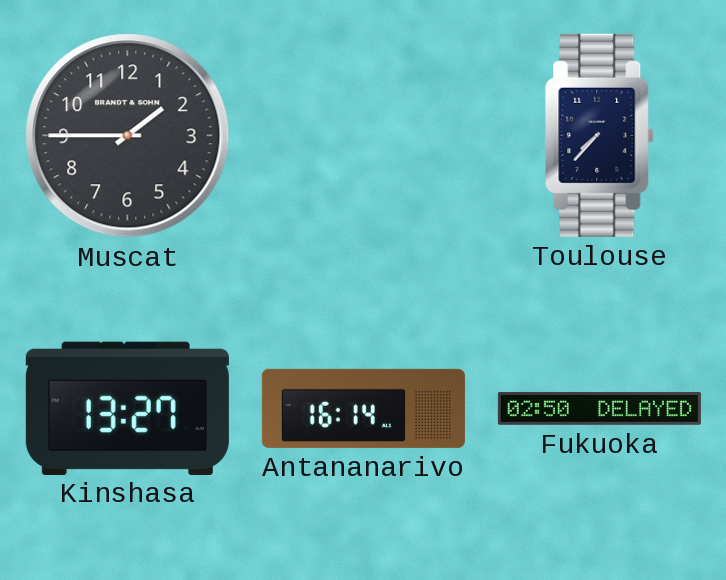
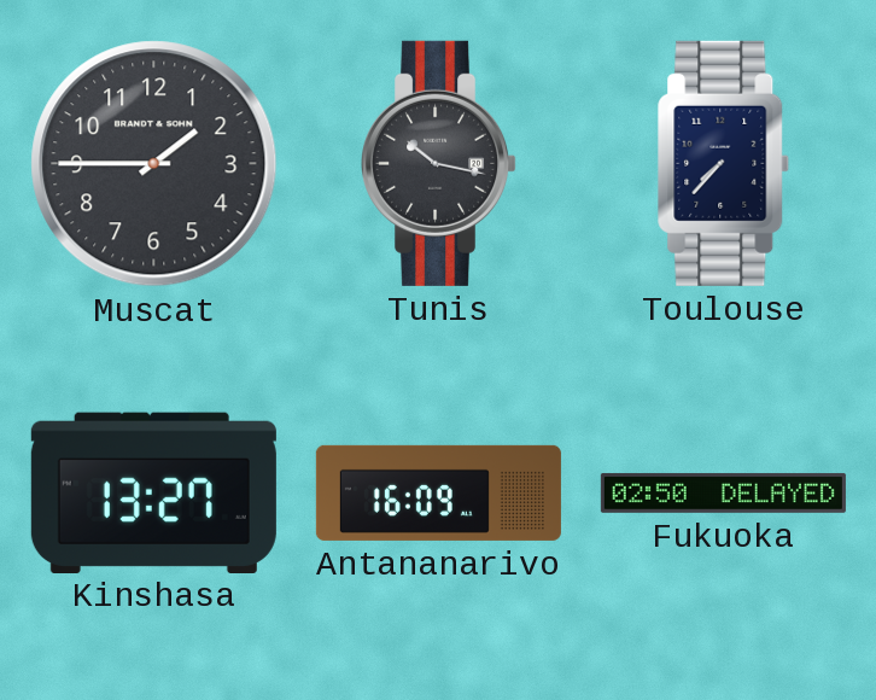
Tunis: none -> 10:17 (440, 163)
Antananarivo: 16:14 -> 16:09 (438, 492)
